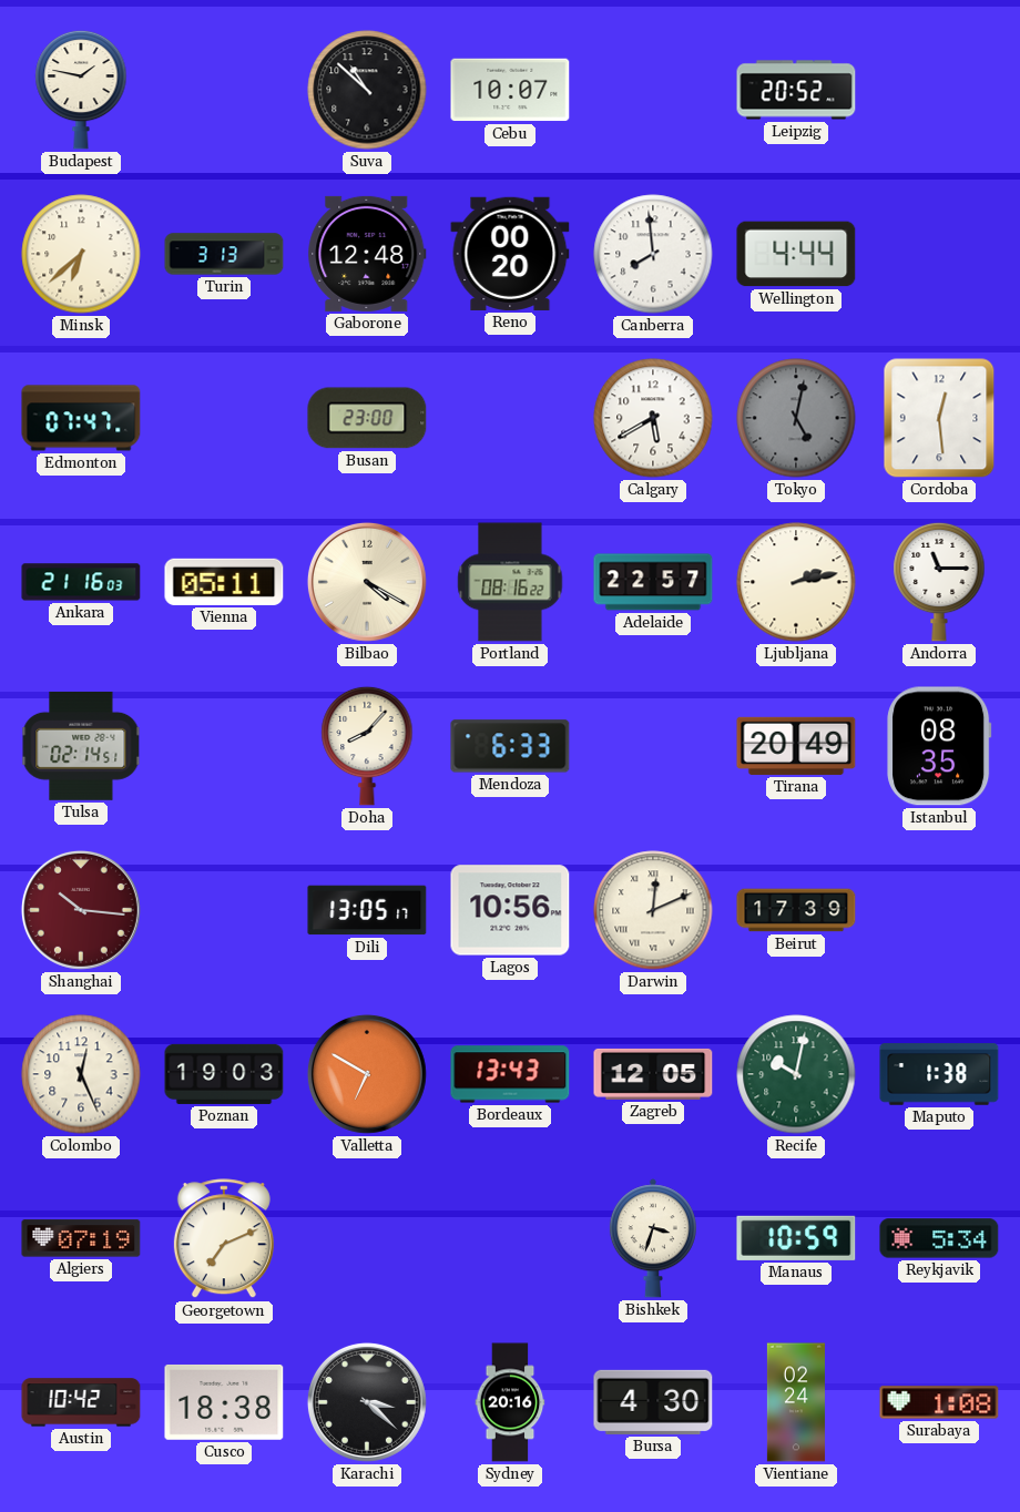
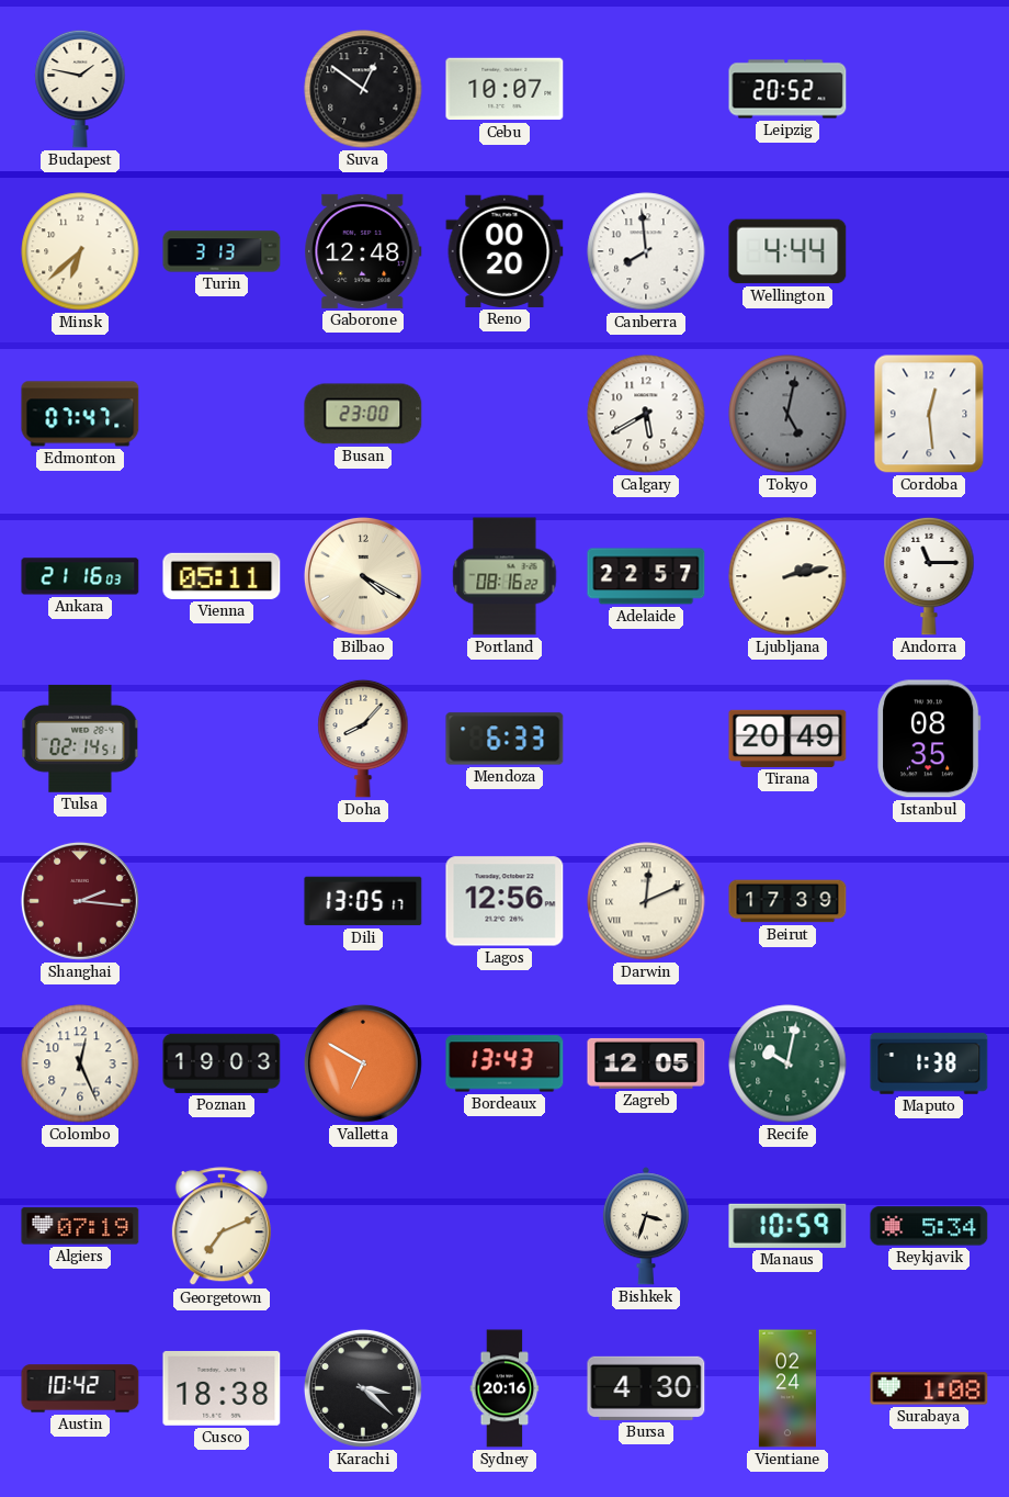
Suva: 10:52 -> 12:51 (363, 89)
Shanghai: 10:16 -> 2:16 (80, 901)
Lagos: 10:56 -> 12:56 (504, 901)
